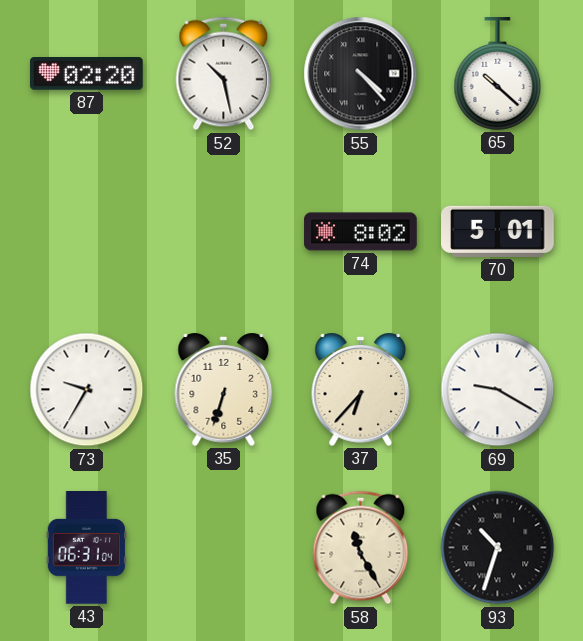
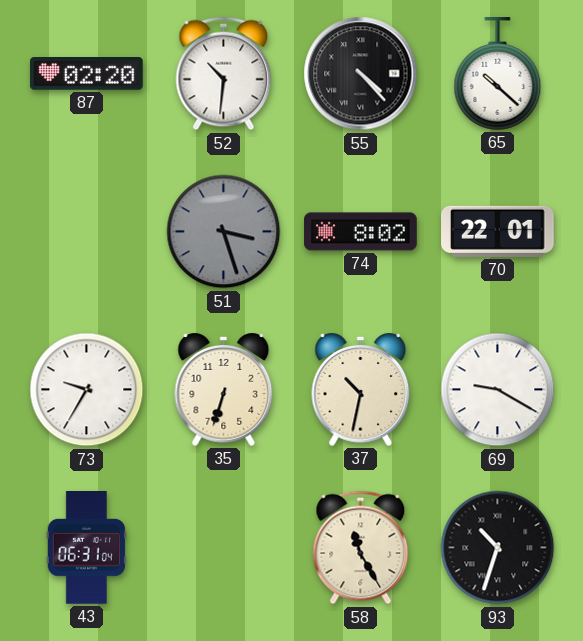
52: 10:28 -> 10:31 (224, 74)
51: none -> 3:27 (224, 232)
70: 5:01 -> 22:01 (498, 231)
37: 6:37 -> 10:32 (361, 389)
